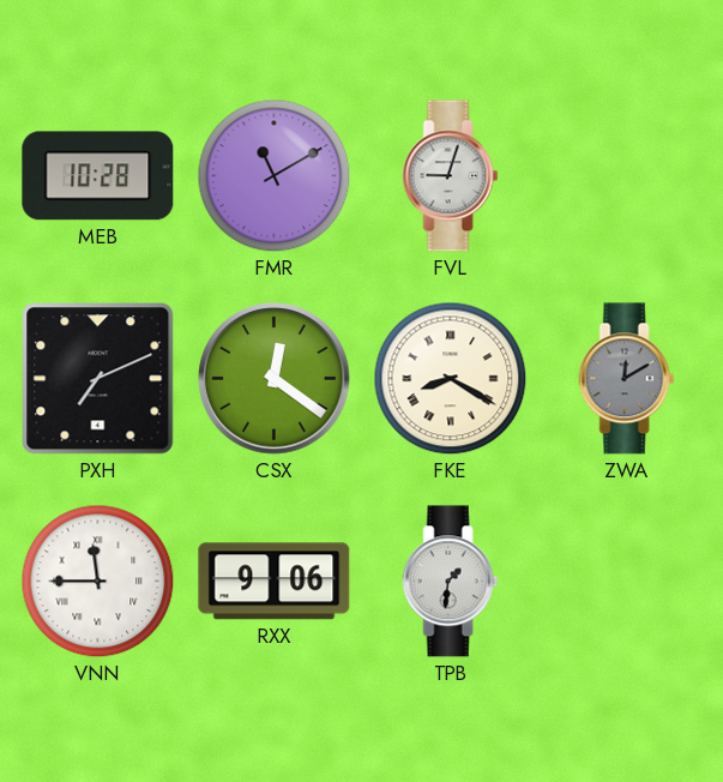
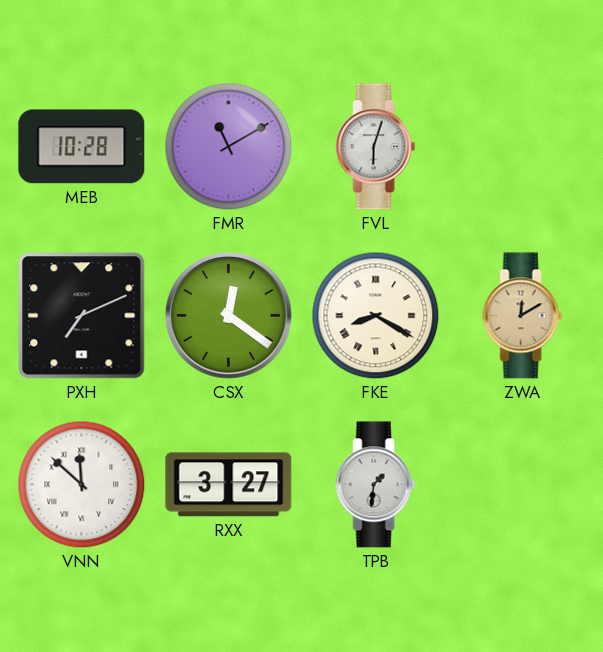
FVL: 9:03 -> 6:03 (376, 147)
ZWA dial: grey -> champagne (523, 316)
VNN: 11:45 -> 11:52 (82, 485)
RXX: 9:06 -> 3:27 (229, 485)
